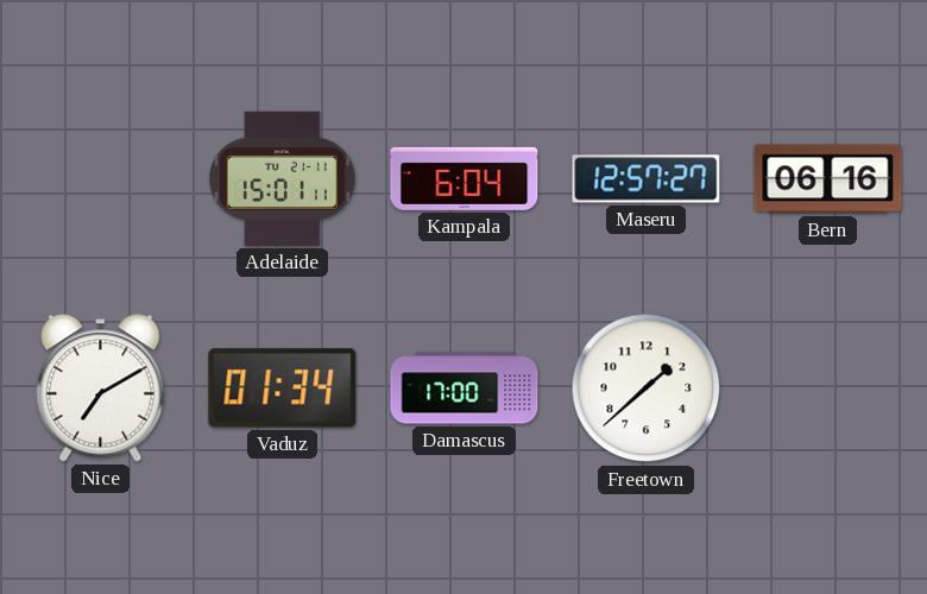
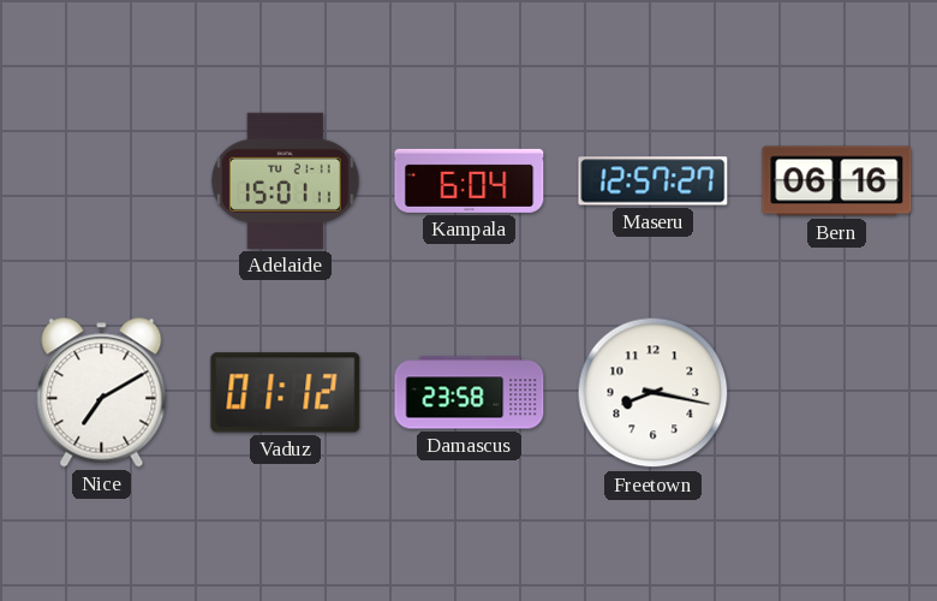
Vaduz: 01:34 -> 01:12 (286, 393)
Damascus: 17:00 -> 23:58 (470, 393)
Freetown: 1:38 -> 8:17 (653, 393)
